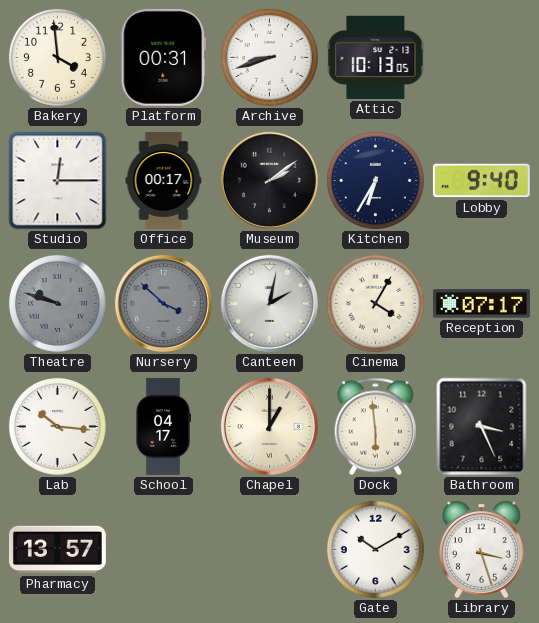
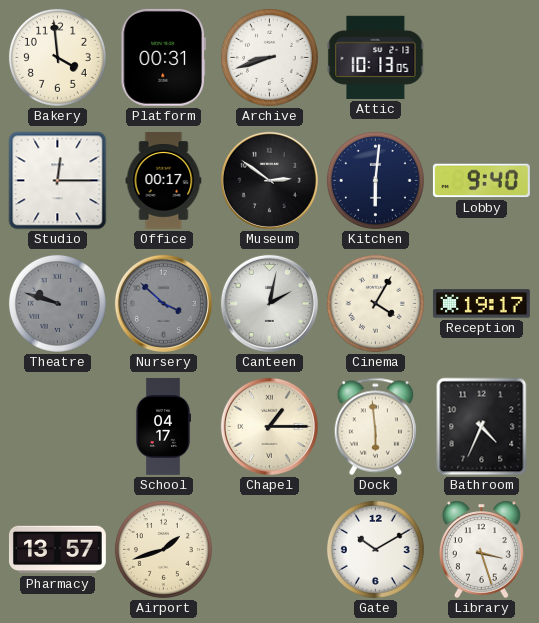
Museum: 2:09 -> 2:51 (269, 180)
Kitchen: 6:35 -> 6:01 (375, 180)
Reception: 07:17 -> 19:17 (481, 304)
Lab: 10:16 -> none (57, 426)
Chapel: 1:00 -> 1:15 (269, 426)
Bathroom: 3:26 -> 4:34 (482, 427)
Airport: none -> 1:42 (163, 549)
